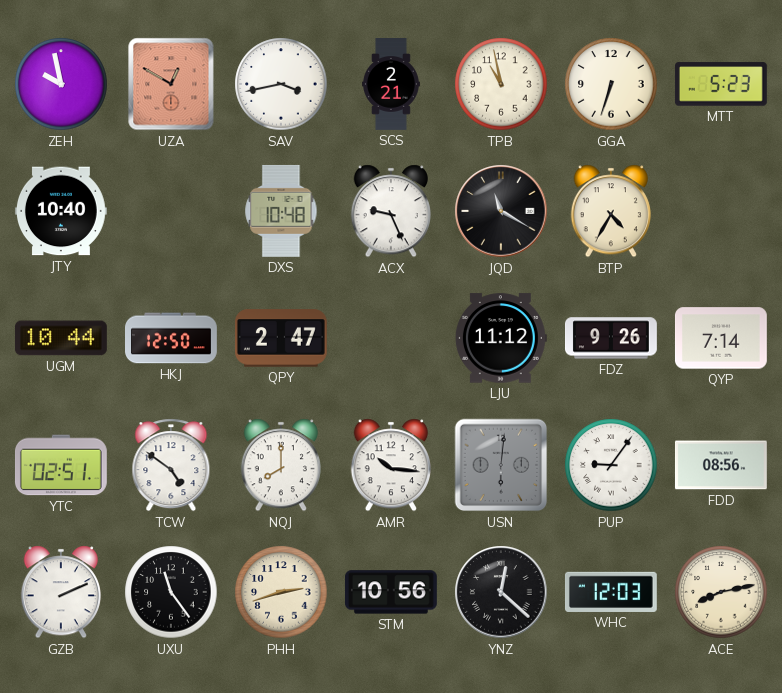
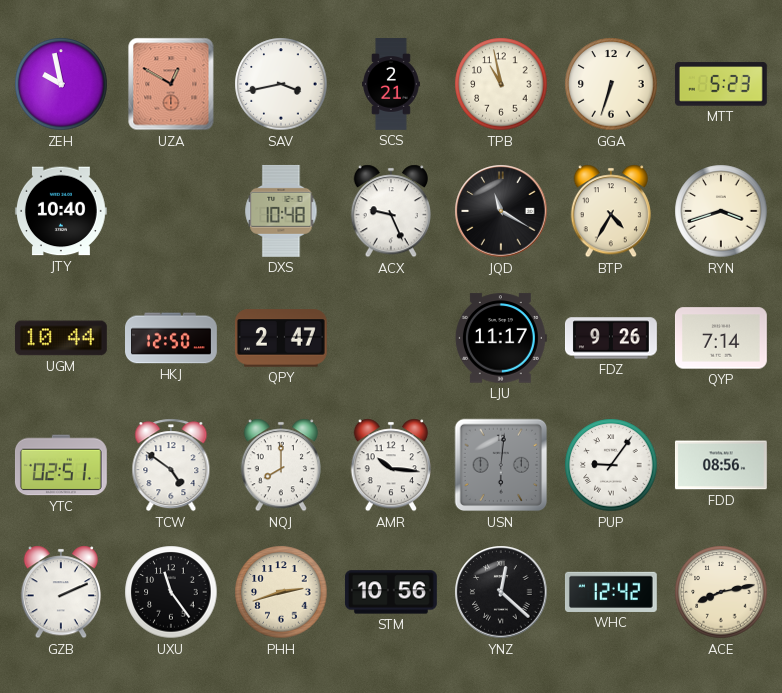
RYN: none -> 3:42 (721, 211)
LJU: 11:12 -> 11:17 (501, 338)
WHC: 12:03 -> 12:42 (611, 592)
